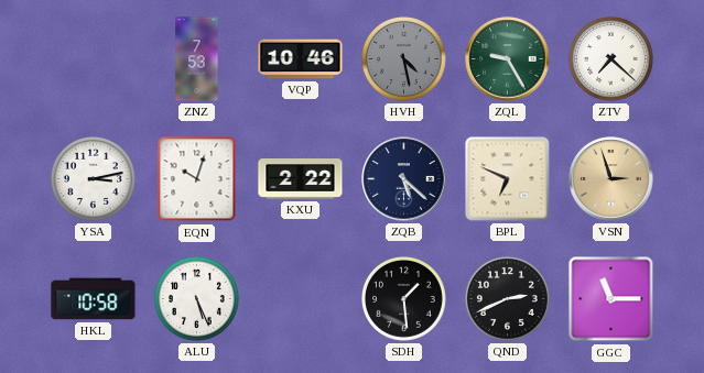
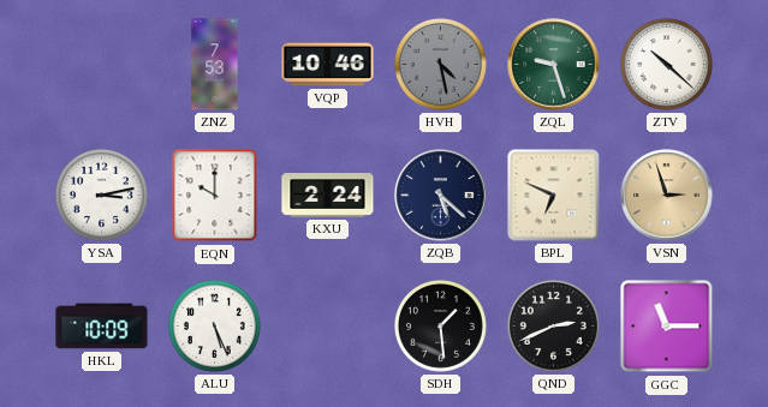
ZQL: 9:25 -> 9:27 (554, 65)
ZTV: 7:22 -> 10:22 (666, 64)
EQN: 10:03 -> 10:00 (215, 196)
KXU: 2:22 -> 2:24 (328, 196)
HKL: 10:58 -> 10:09 (102, 327)
